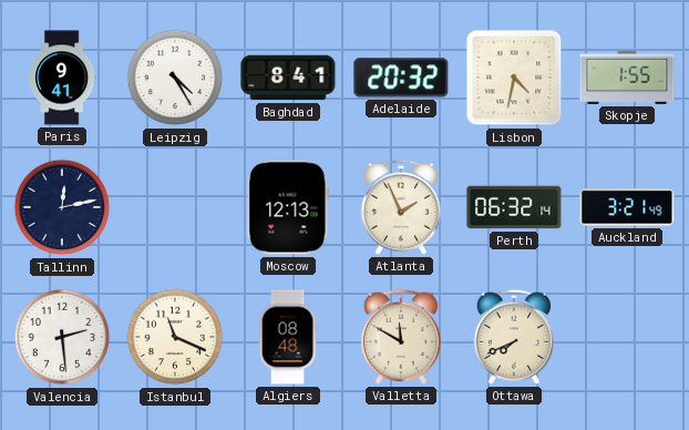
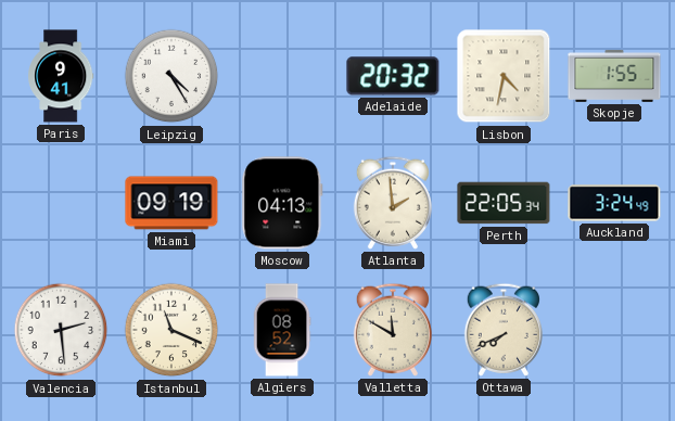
Baghdad: 8:41 -> none (288, 78)
Tallinn: 12:13 -> none (62, 207)
Miami: none -> 09:19 (171, 203)
Moscow: 12:13 -> 04:13 (282, 203)
Atlanta: 1:56 -> 1:59 (393, 203)
Perth: 06:32 -> 22:05 (504, 203)
Auckland: 3:21 -> 3:24 (614, 203)
Algiers: 08:48 -> 08:52 (282, 330)
